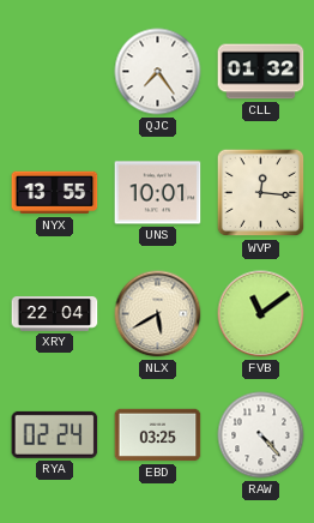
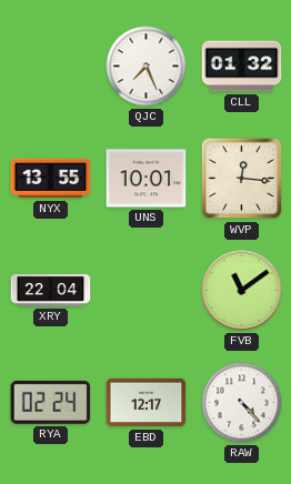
QJC: 7:24 -> 7:26 (147, 67)
NLX: 5:40 -> none (158, 314)
EBD: 03:25 -> 12:17 (147, 403)
